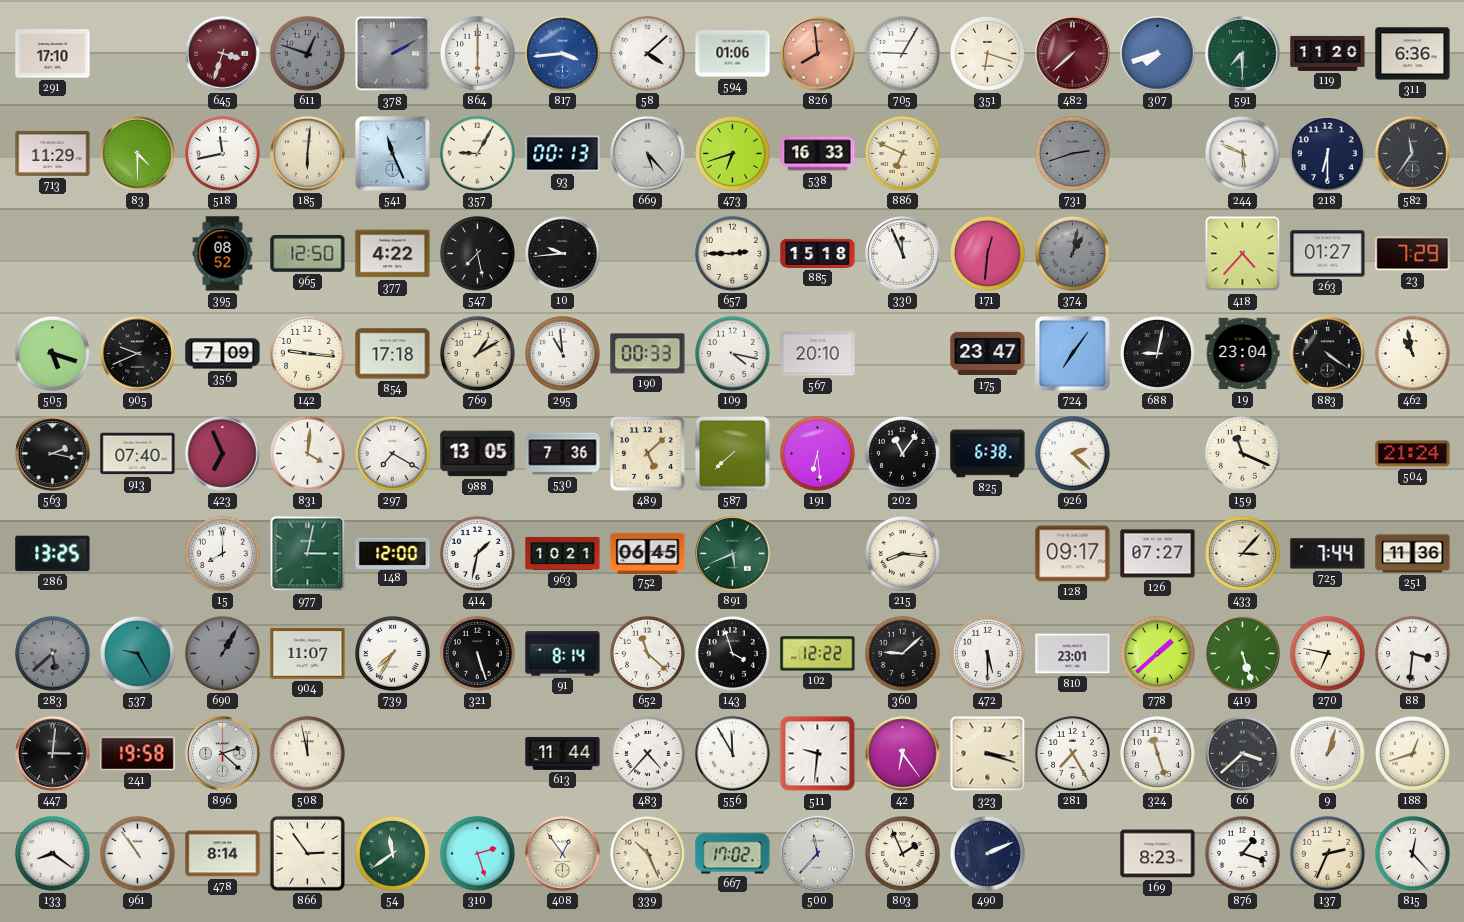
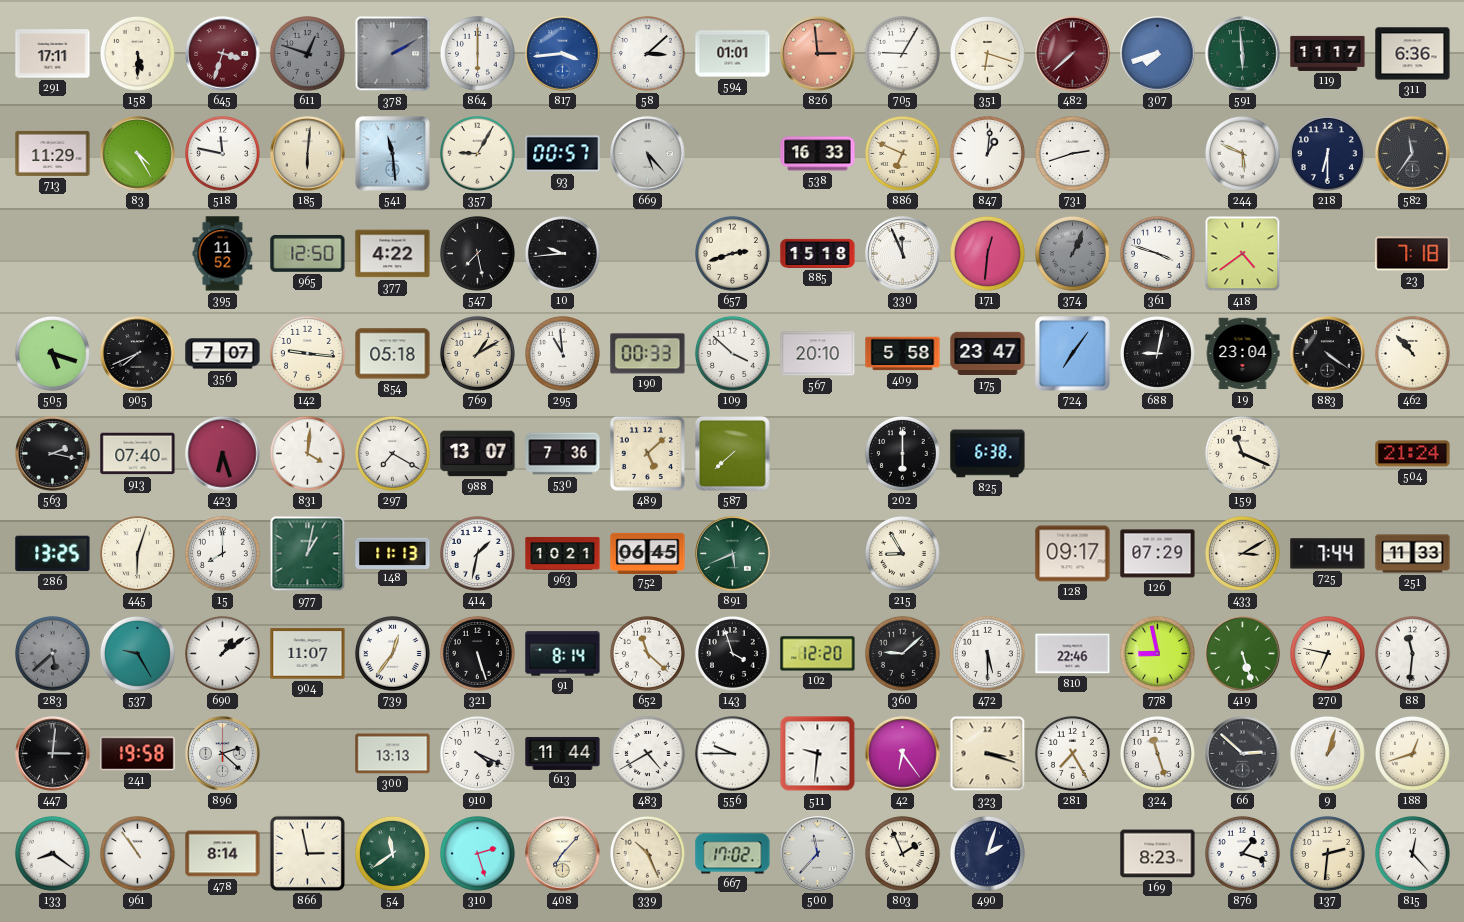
291: 17:10 -> 17:11 (53, 54)
158: none -> 5:30 (137, 53)
58: 4:08 -> 3:08 (647, 53)
594: 01:06 -> 01:01 (733, 54)
826: 7:59 -> 2:59 (818, 54)
591: 7:30 -> 5:59 (1243, 54)
119: 11:20 -> 11:17 (1328, 53)
83: 4:30 -> 4:25 (138, 154)
518: 11:43 -> 11:47 (222, 153)
541: 11:26 -> 11:29 (393, 154)
93: 00:13 -> 00:57 (563, 154)
473: 6:42 -> none (732, 153)
847: none -> 1:01 (987, 153)
731 dial: grey -> white (1072, 153)
395: 08:52 -> 11:52 (223, 254)
657: 2:45 -> 2:42 (732, 253)
374: 1:02 -> 1:04 (1072, 253)
361: none -> 3:48 (1157, 253)
418: 4:37 -> 4:39 (1243, 254)
263: 01:27 -> none (1328, 254)
23: 7:29 -> 7:18 (1413, 254)
905: 9:41 -> 7:41 (138, 354)
356: 7:09 -> 7:07 (223, 354)
854: 17:18 -> 05:18 (393, 354)
109: 4:17 -> 3:52 (732, 353)
409: none -> 5:58 (903, 354)
462: 10:58 -> 10:53 (1412, 353)
423: 6:56 -> 6:27 (223, 454)
988: 13:05 -> 13:07 (478, 454)
191: 6:29 -> none (817, 453)
202: 11:06 -> 6:00 (902, 453)
926: 2:22 -> none (1072, 453)
445: none -> 6:03 (137, 553)
977: 3:02 -> 1:02 (308, 554)
148: 12:00 -> 11:13 (393, 553)
215: 8:16 -> 8:55 (902, 553)
126: 07:27 -> 07:29 (1158, 554)
433: 3:07 -> 3:10 (1242, 553)
251: 11:36 -> 11:33 (1413, 554)
690: 1:05 -> 1:09 (222, 653)
690 dial: grey -> white (222, 653)
739: 7:35 -> 12:36 (392, 653)
102: 12:22 -> 12:20 (818, 654)
810: 23:01 -> 22:46 (1073, 654)
778: 1:38 -> 8:58 (1157, 653)
88: 3:31 -> 11:31 (1412, 653)
508: 11:58 -> none (307, 753)
300: none -> 13:13 (393, 754)
910: none -> 4:19 (477, 753)
483: 4:37 -> 4:40 (647, 753)
556: 11:55 -> 9:45 (732, 753)
66: 3:38 -> 2:52 (1243, 754)
866: 2:54 -> 2:58 (307, 853)
408: 12:54 -> 7:07 (563, 854)
490: 2:11 -> 2:03 (987, 853)
137: 2:34 -> 2:31 (1327, 853)
